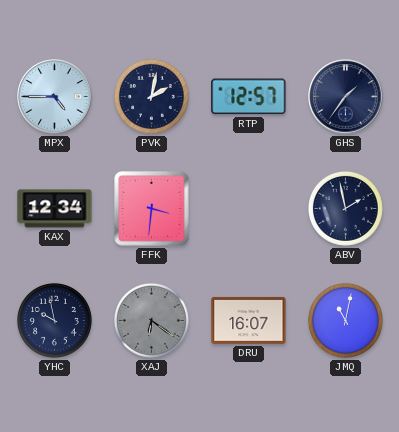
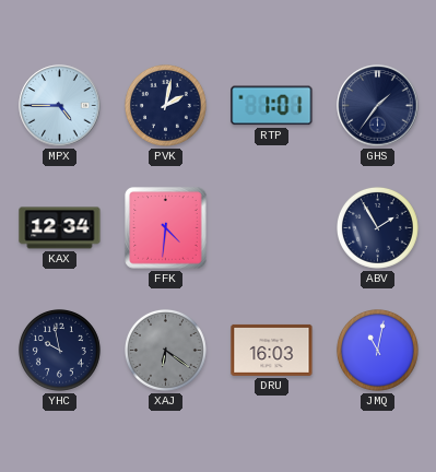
RTP: 12:57 -> 1:01 (272, 106)
FFK: 3:31 -> 4:31 (166, 228)
ABV: 1:58 -> 1:55 (378, 228)
DRU: 16:07 -> 16:03 (272, 350)
